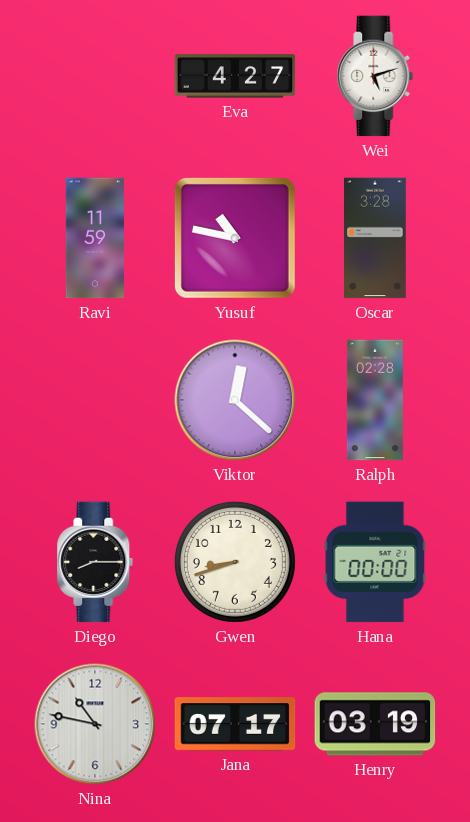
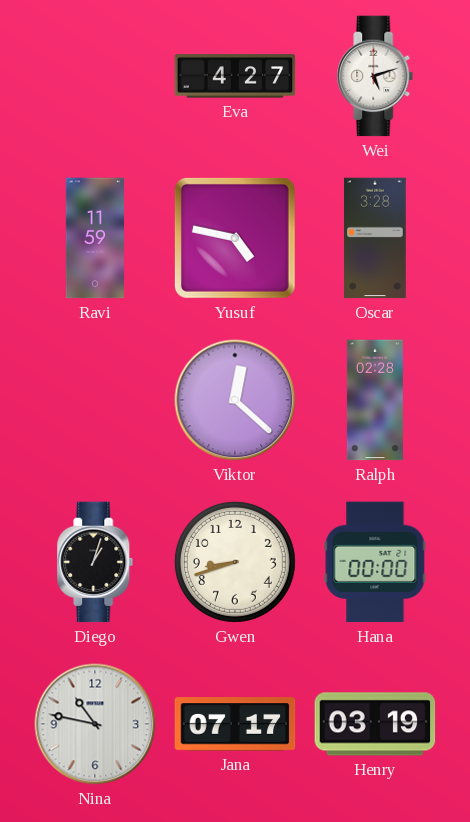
Yusuf: 10:47 -> 4:47 (235, 238)
Diego: 8:15 -> 1:03 (95, 562)
